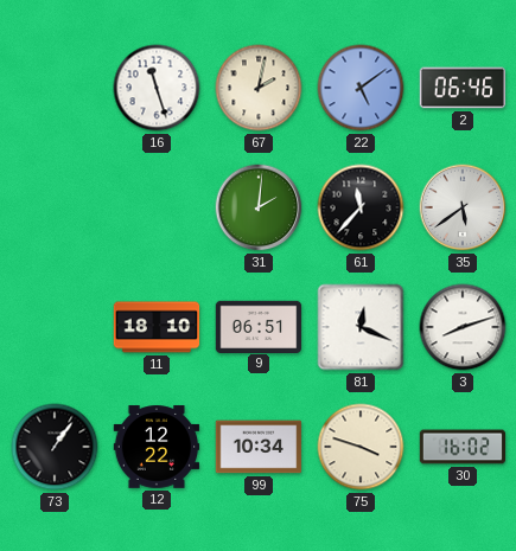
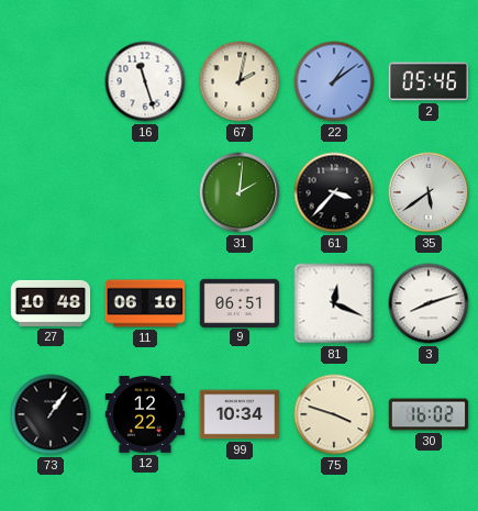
22: 5:09 -> 1:09 (334, 81)
2: 06:46 -> 05:46 (429, 81)
61: 11:37 -> 3:37 (334, 192)
27: none -> 10:48 (51, 303)
11: 18:10 -> 06:10 (145, 303)
